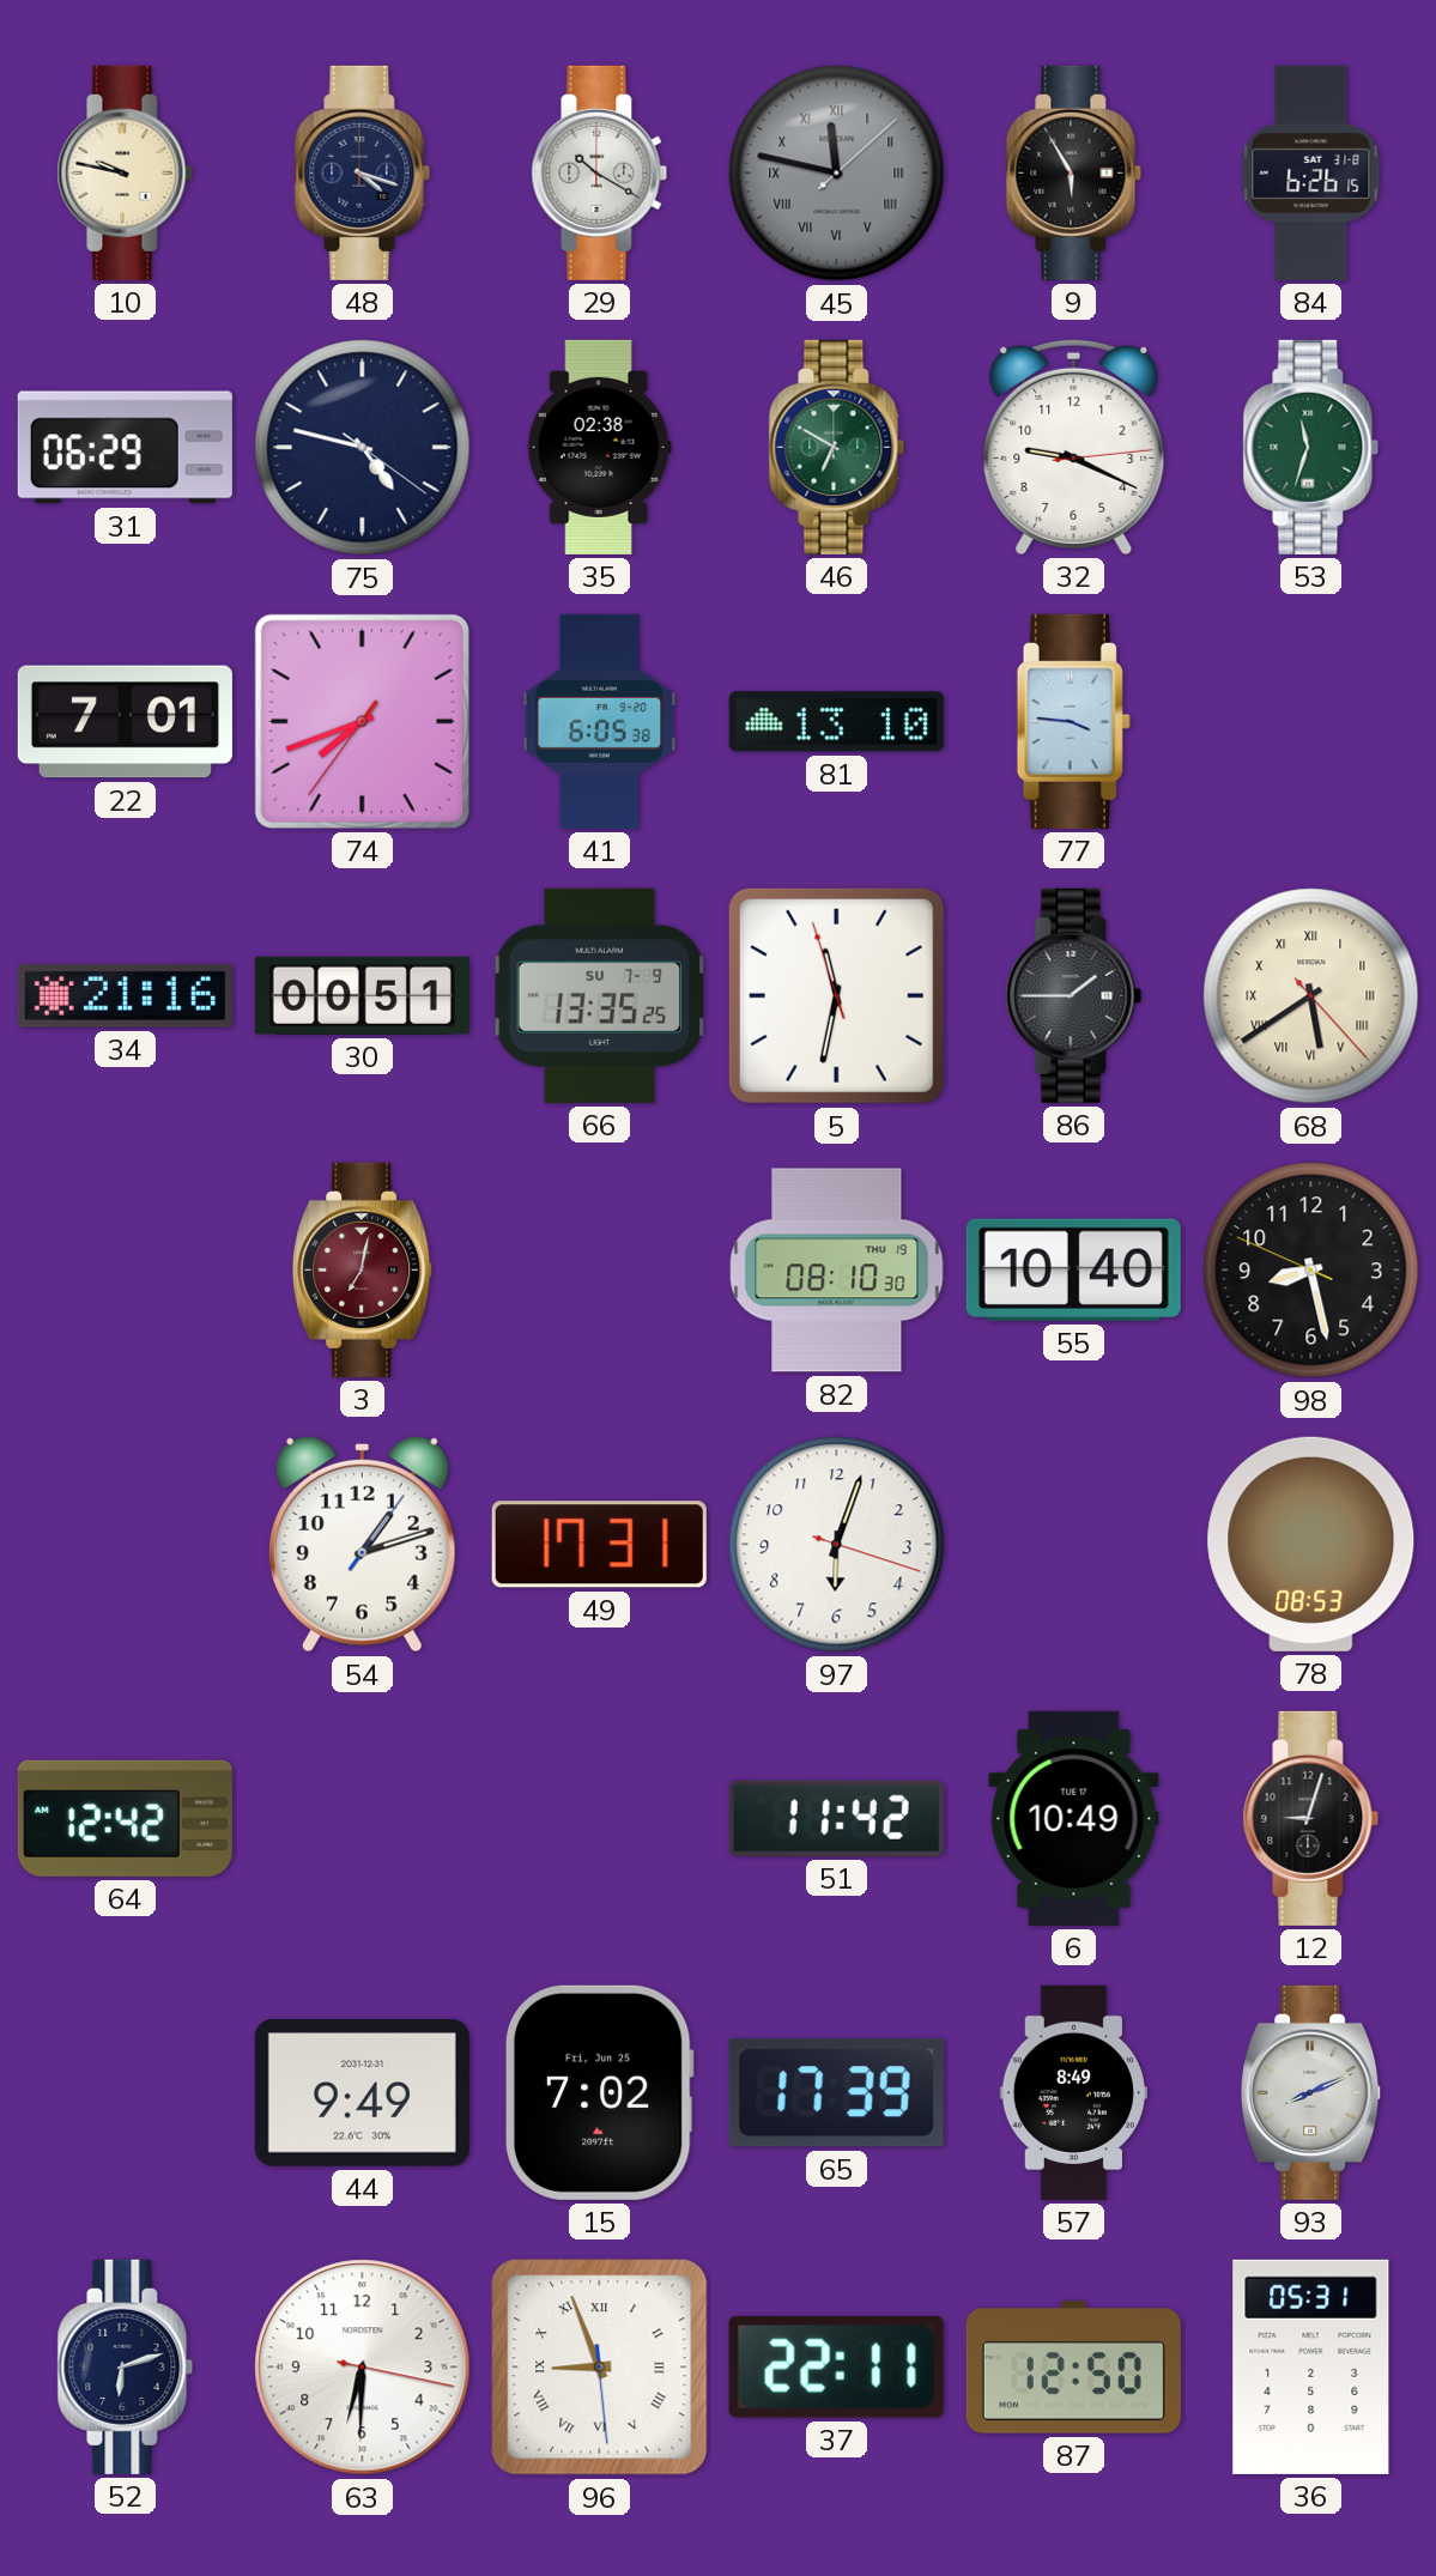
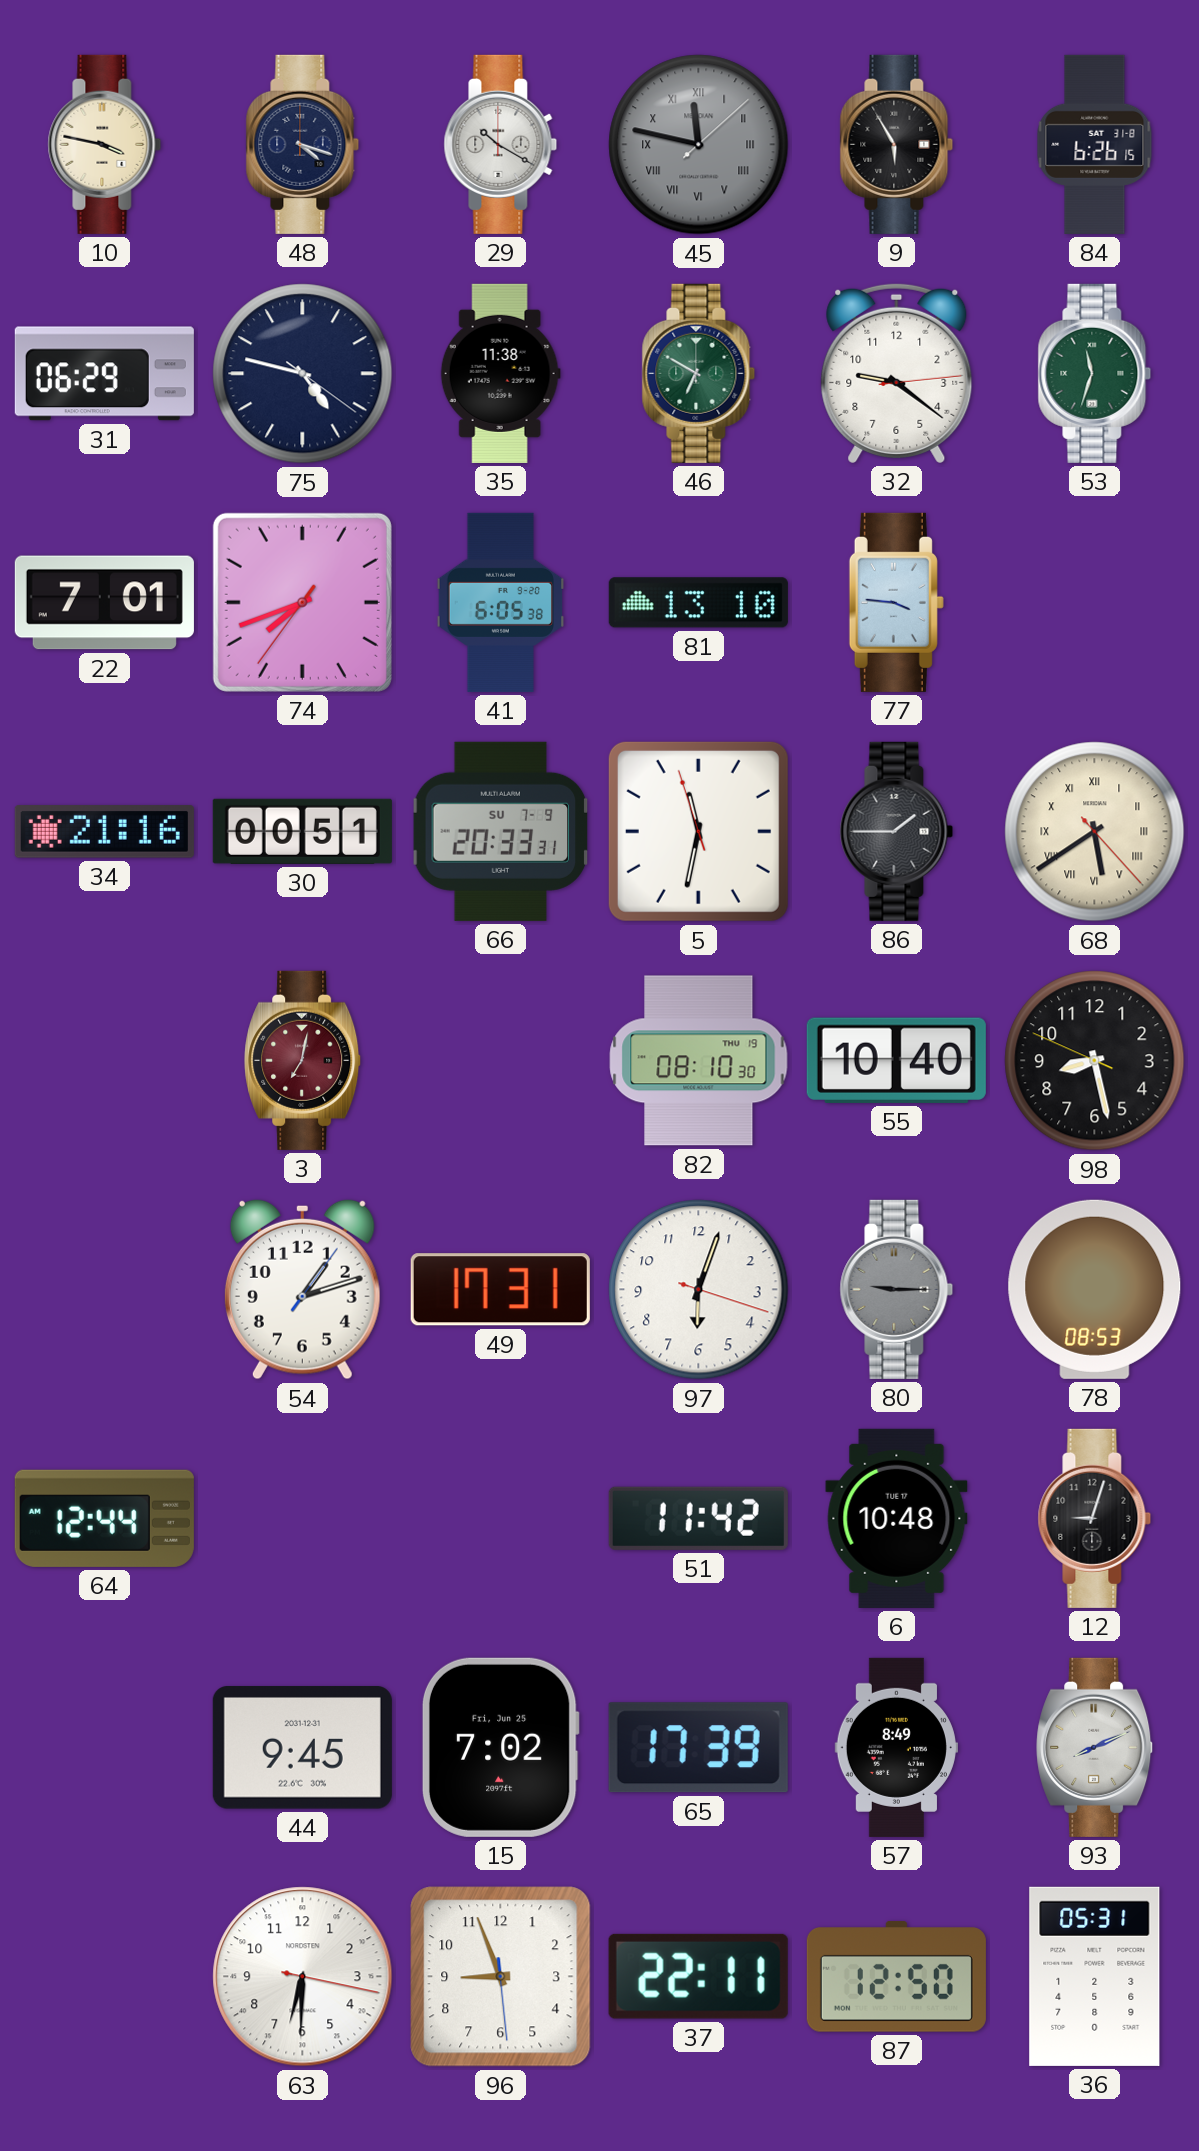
10: 9:47 -> 3:47 (105, 144)
35: 02:38 -> 11:38 (500, 373)
32: 9:19 -> 9:21 (897, 373)
66: 13:35 -> 20:33 (501, 831)
80: none -> 9:15 (897, 1289)
64: 12:42 -> 12:44 (104, 1518)
6: 10:49 -> 10:48 (897, 1518)
44: 9:49 -> 9:45 (302, 1748)
52: 6:12 -> none (126, 2366)
96 numerals: Roman -> Arabic (501, 1977)
